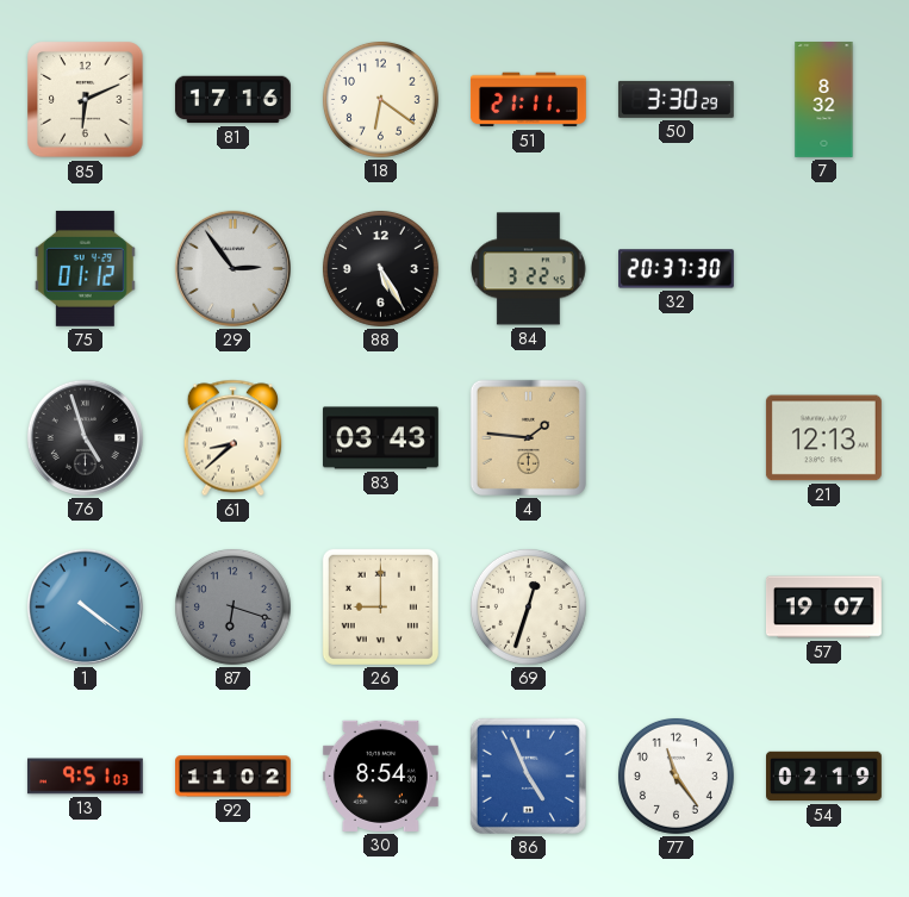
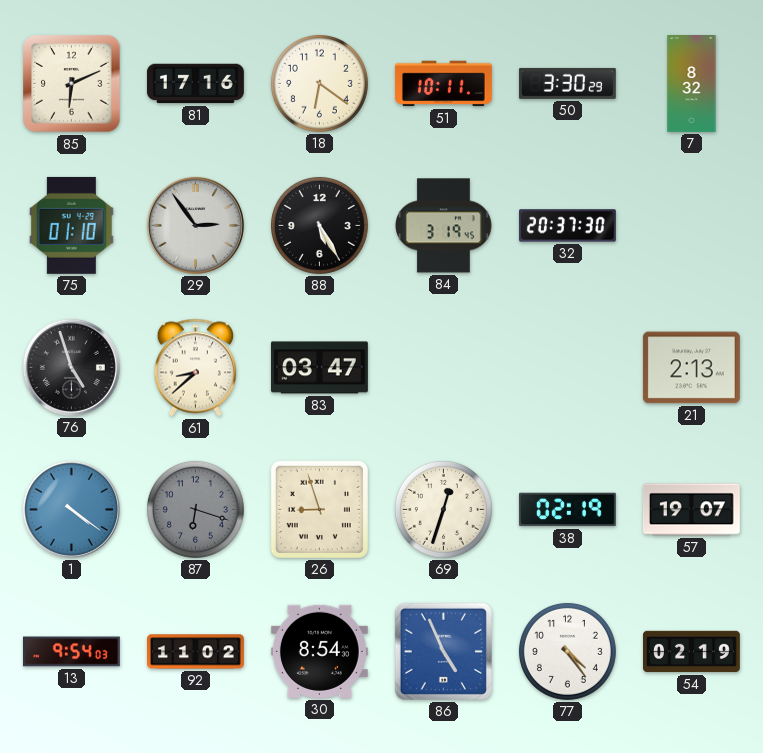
51: 21:11 -> 10:11 (443, 84)
75: 01:12 -> 01:10 (71, 225)
84: 3:22 -> 3:19 (444, 226)
83: 03:43 -> 03:47 (319, 368)
4: 1:46 -> none (528, 437)
21: 12:13 -> 2:13 (691, 368)
26: 9:00 -> 8:57 (319, 509)
38: none -> 02:19 (567, 510)
13: 9:51 -> 9:54 (71, 652)
77: 11:24 -> 4:24 (567, 651)
